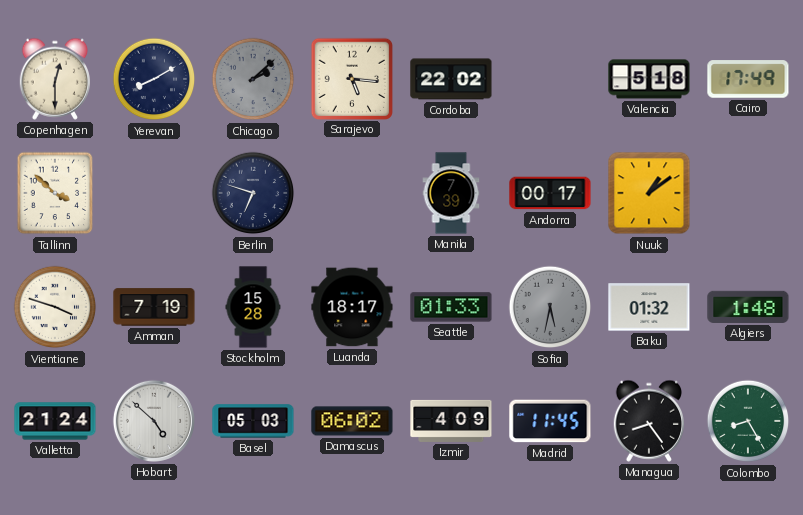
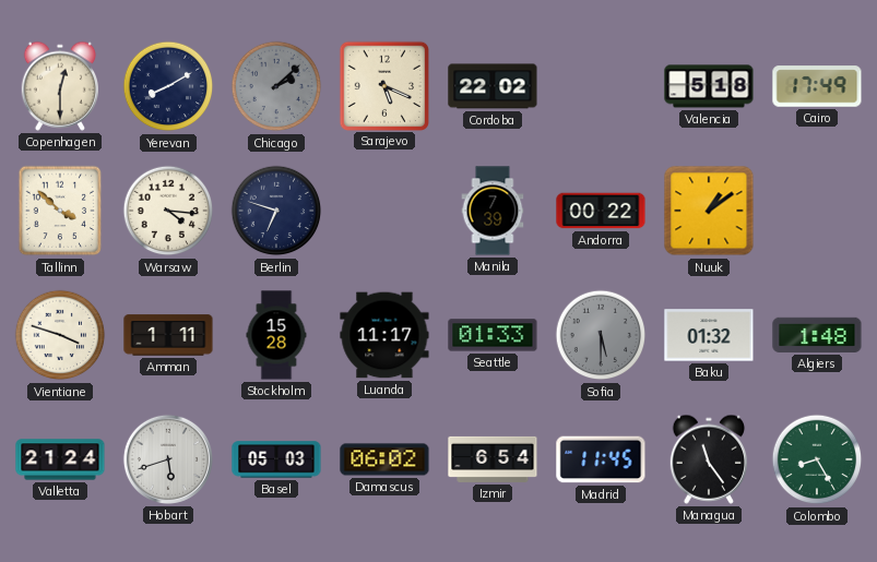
Sarajevo: 5:16 -> 5:19 (383, 85)
Warsaw: none -> 4:16 (168, 211)
Andorra: 00:17 -> 00:22 (601, 211)
Amman: 7:19 -> 1:11 (168, 335)
Luanda: 18:17 -> 11:17 (384, 335)
Sofia: 5:32 -> 5:30 (601, 335)
Hobart: 4:52 -> 5:42 (168, 459)
Izmir: 4:09 -> 6:54 (493, 459)
Managua: 8:24 -> 11:24 (708, 459)
